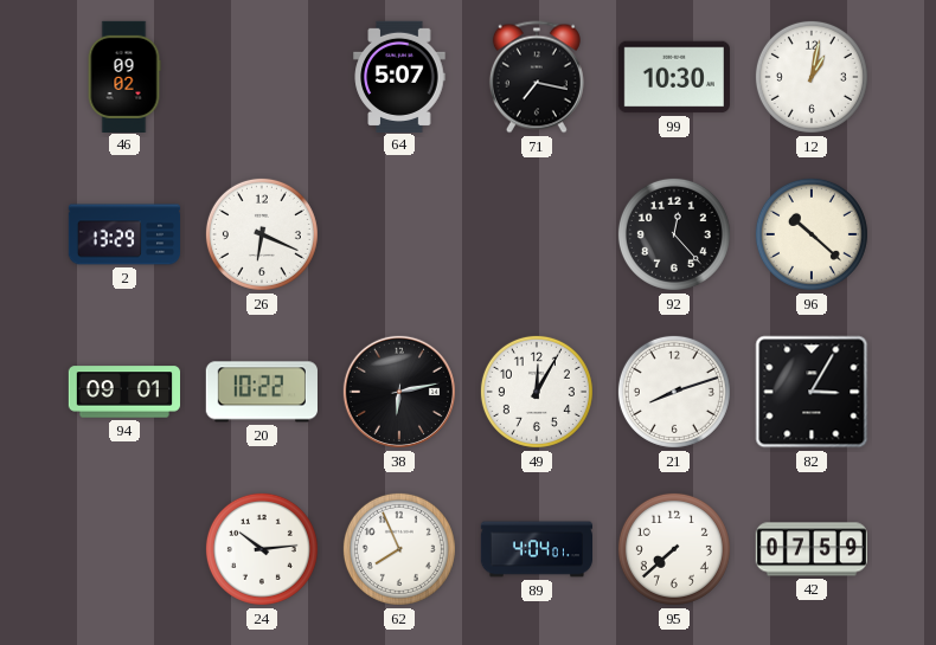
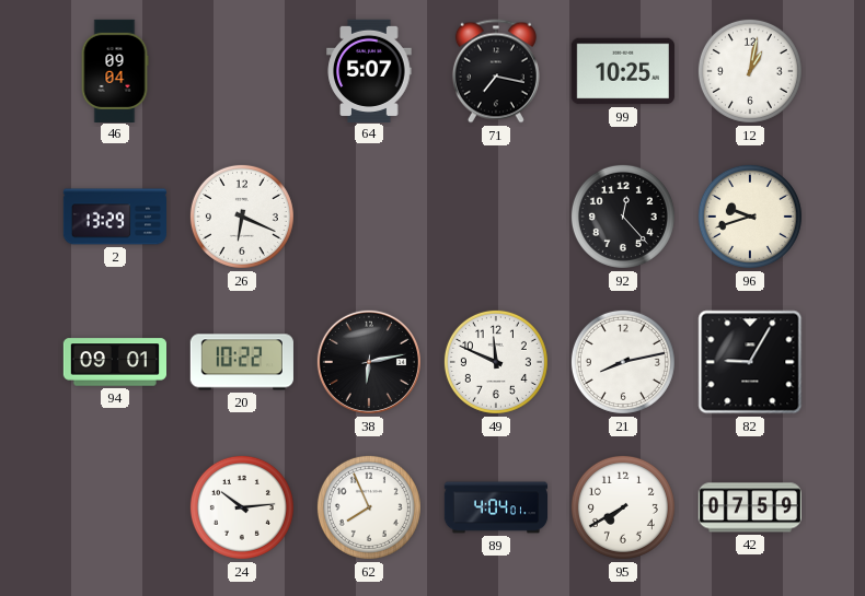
46: 09:02 -> 09:04 (115, 70)
99: 10:30 -> 10:25 (623, 71)
96: 10:22 -> 9:42 (750, 217)
49: 12:05 -> 11:49 (496, 362)
21: 8:12 -> 8:13 (623, 362)
82: 3:05 -> 9:05 (750, 362)
95: 7:38 -> 7:40 (623, 507)
